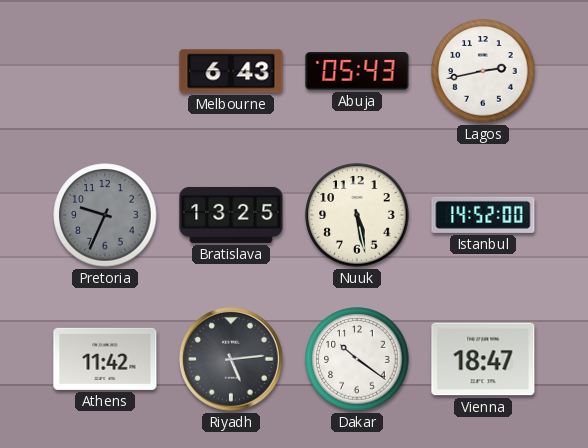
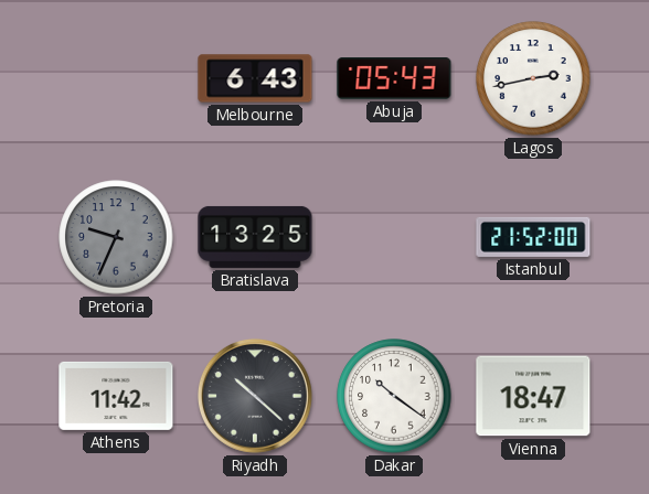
Nuuk: 5:28 -> none (357, 215)
Istanbul: 14:52 -> 21:52 (533, 237)
Riyadh: 5:14 -> 10:22 (255, 396)
